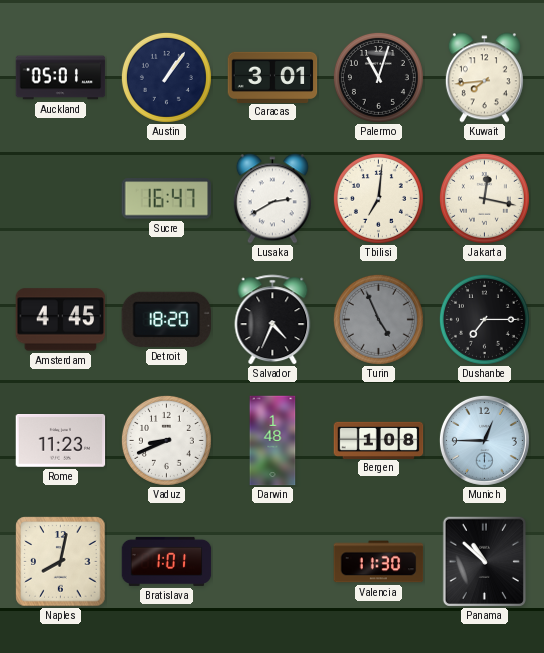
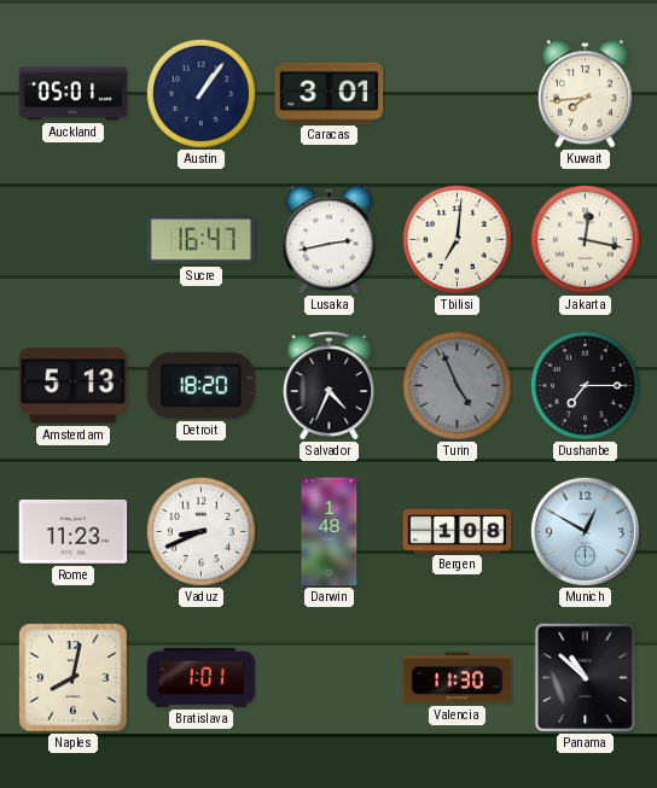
Palermo: 11:03 -> none (378, 77)
Lusaka: 2:40 -> 2:43 (328, 240)
Amsterdam: 4:45 -> 5:13 (74, 386)
Munich: 12:45 -> 12:50 (585, 531)
